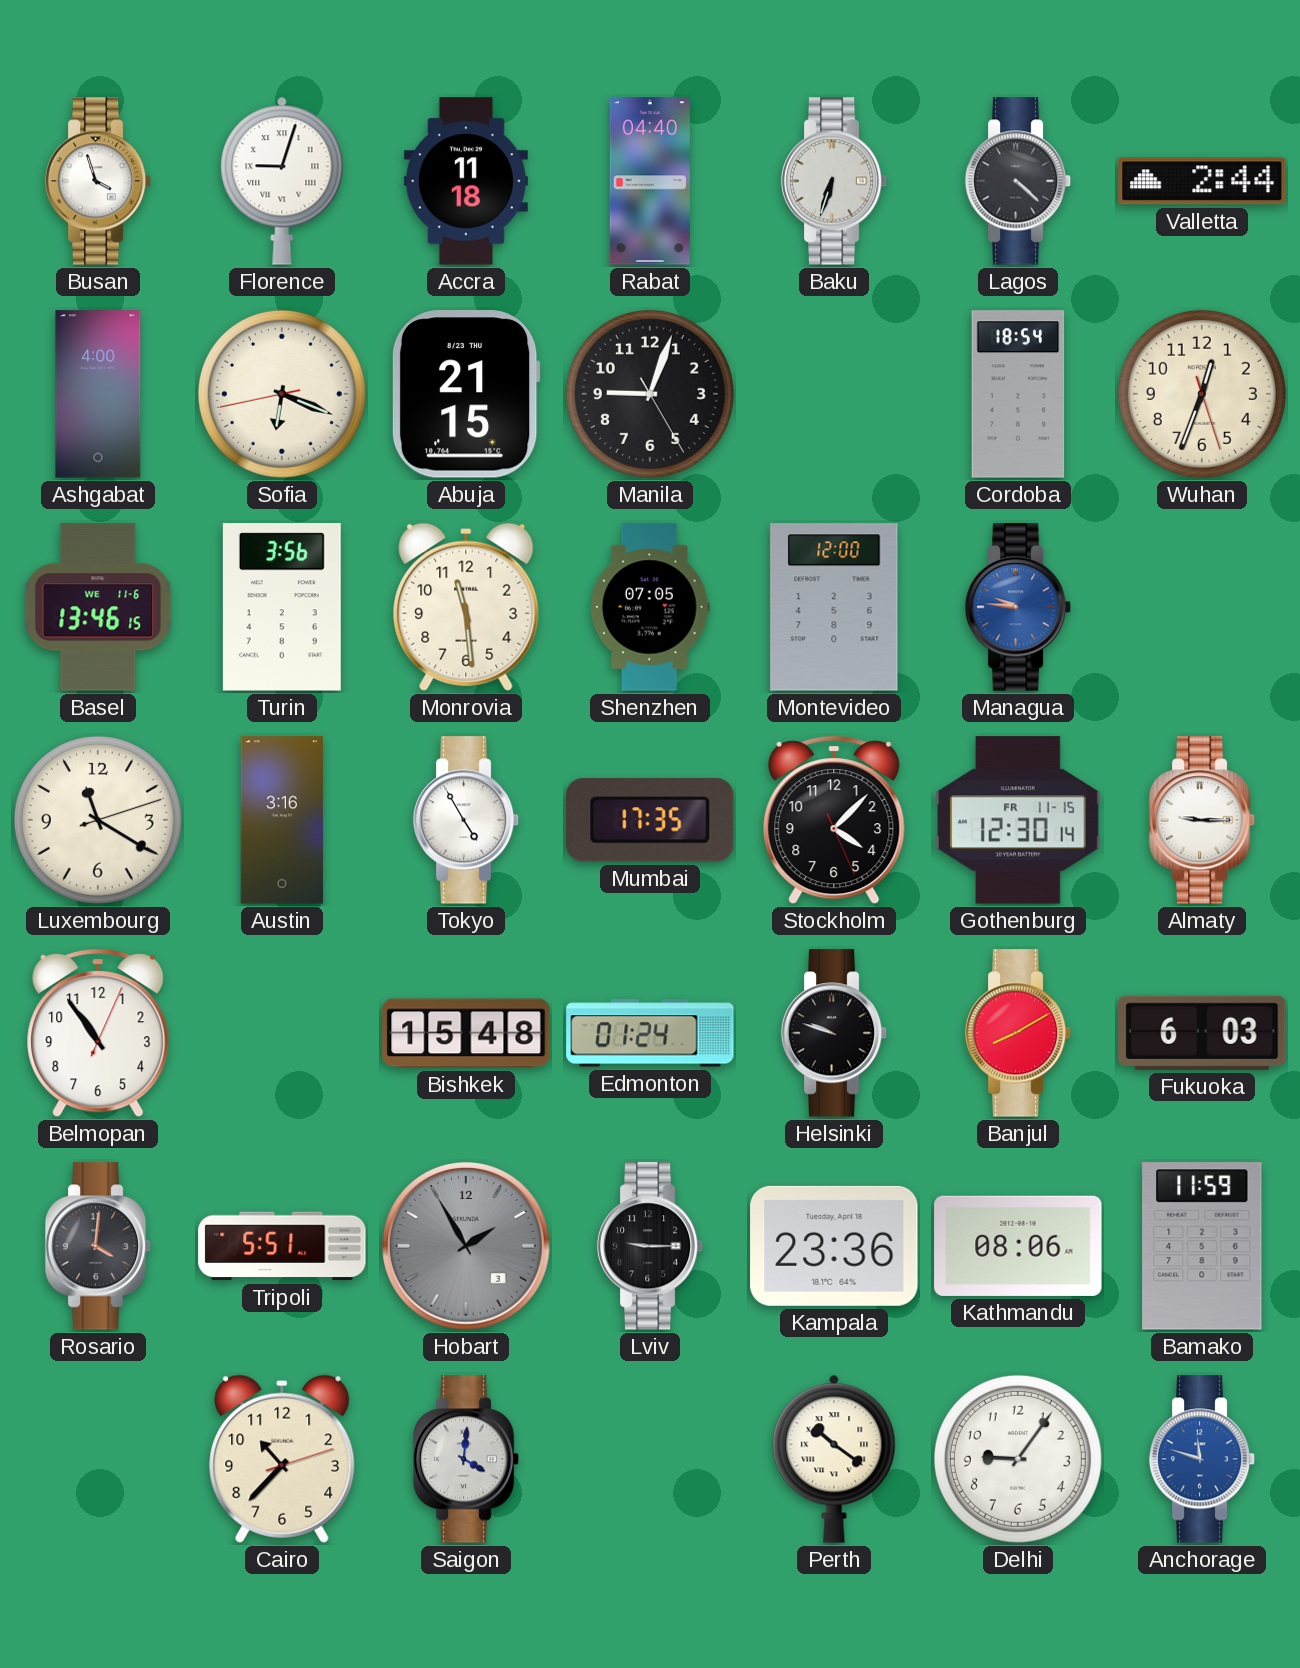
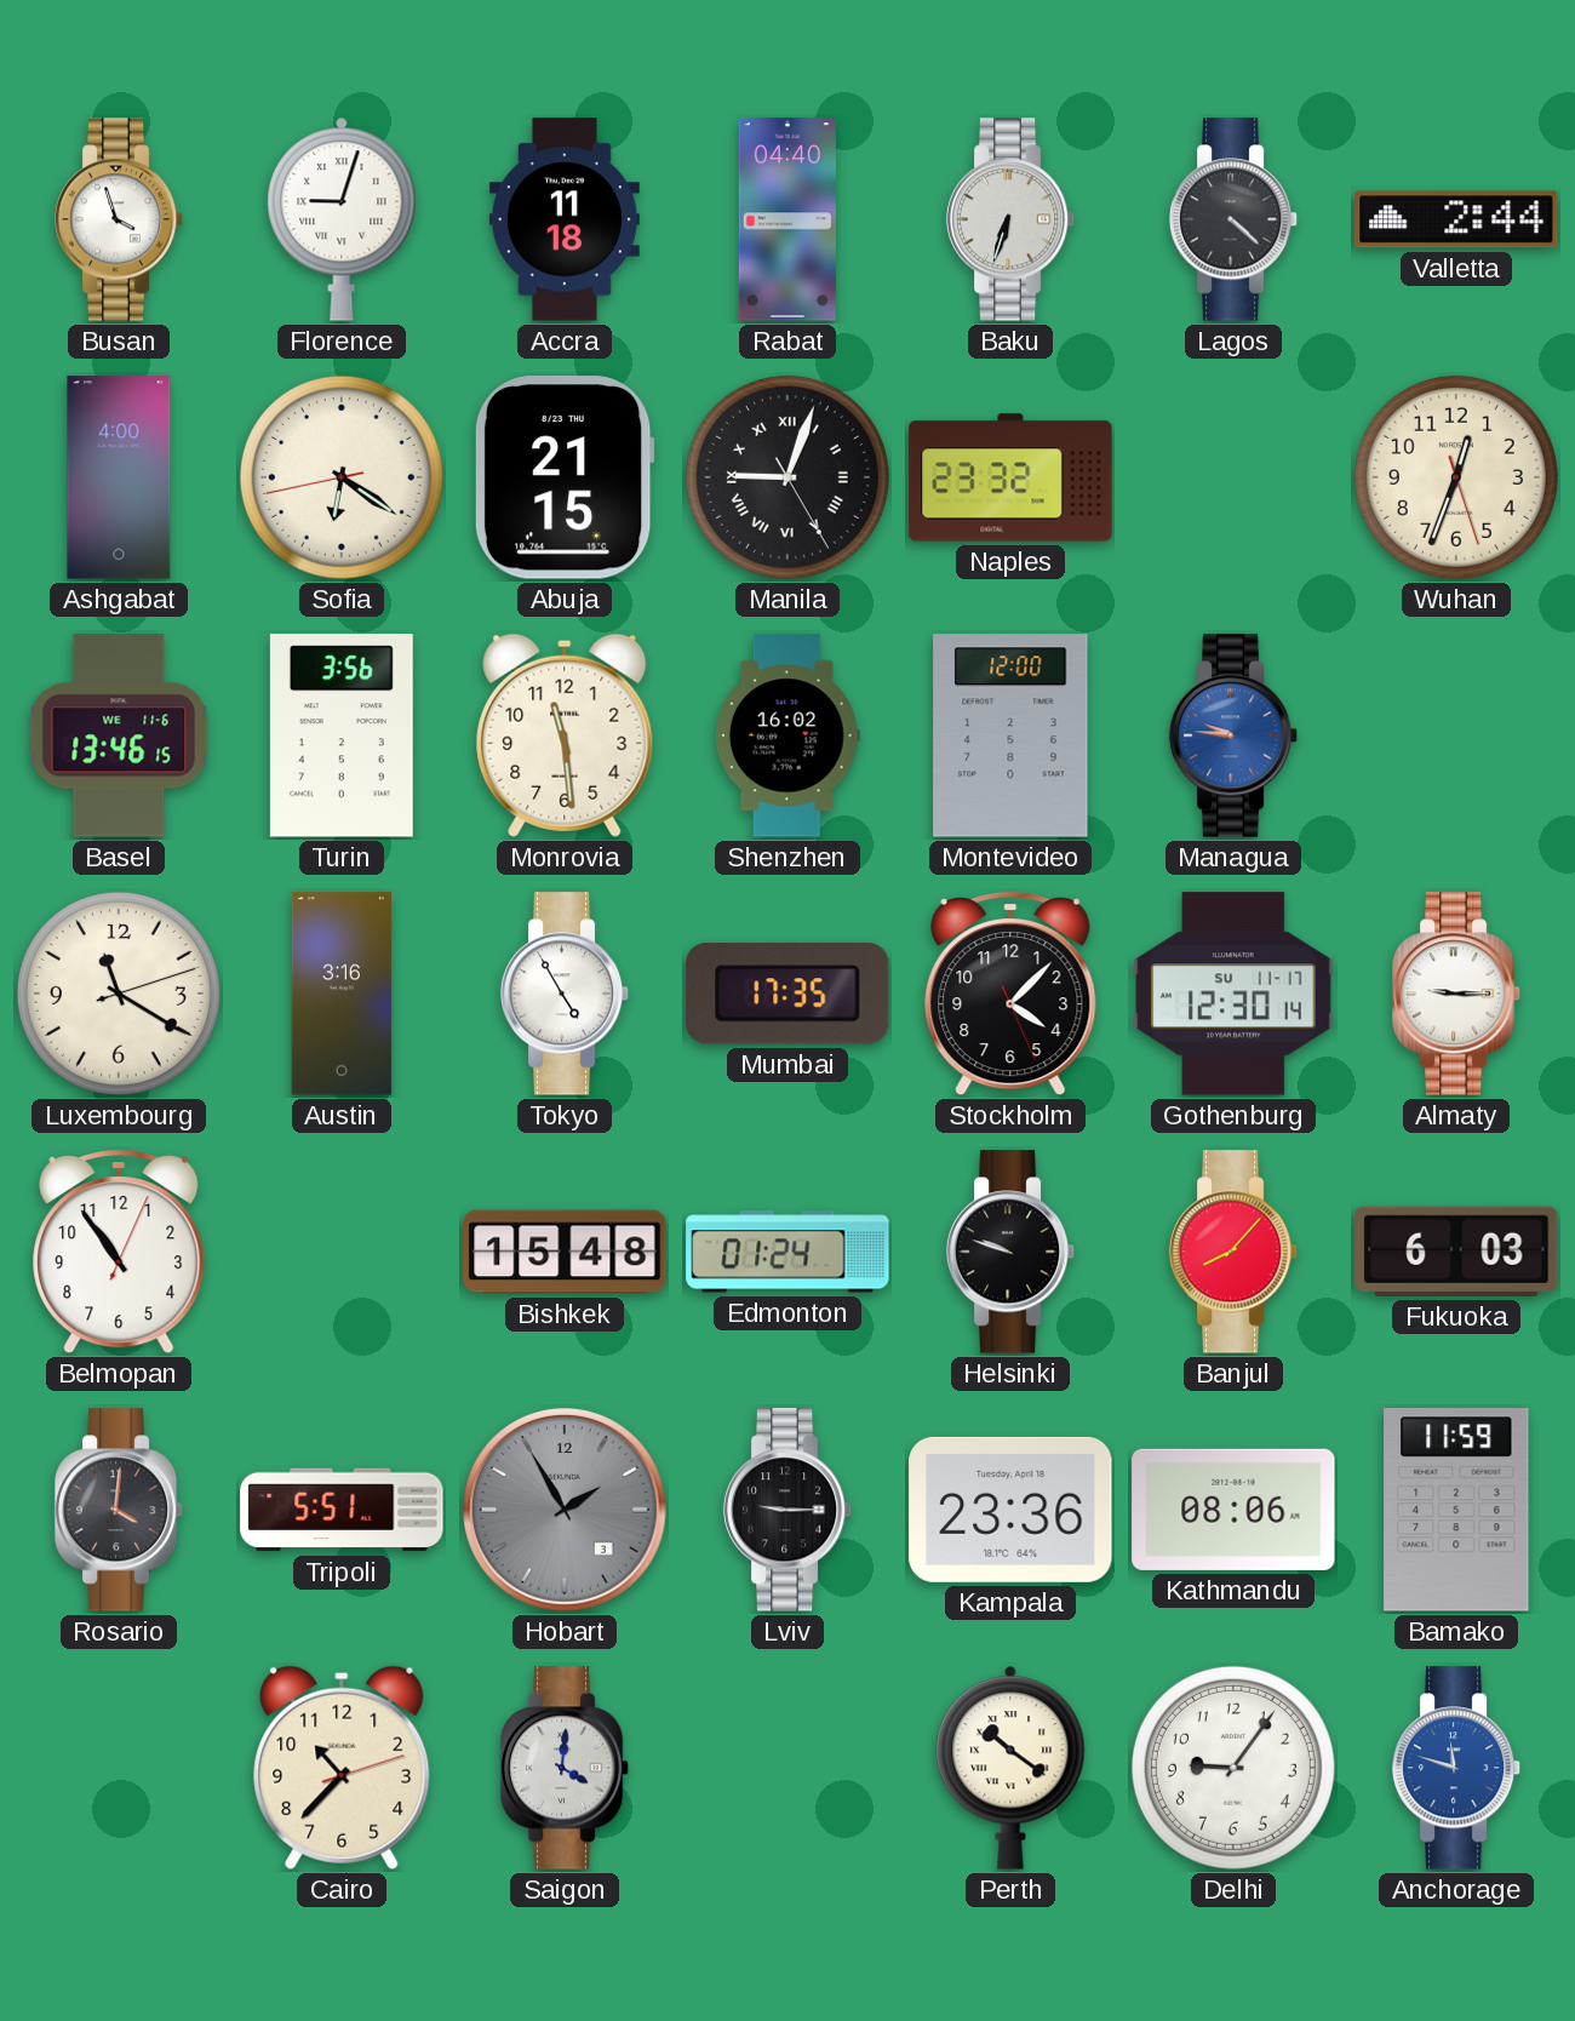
Sofia: 6:18 -> 6:20 (342, 477)
Manila numerals: Arabic -> Roman (787, 477)
Naples: none -> 23:32 (1010, 477)
Cordoba: 18:54 -> none (1018, 394)
Shenzhen: 07:05 -> 16:02 (787, 735)
Gothenburg date: FR 11-15 -> SU 11-17 (1233, 994)
Banjul: 8:10 -> 8:07 (1233, 1252)
